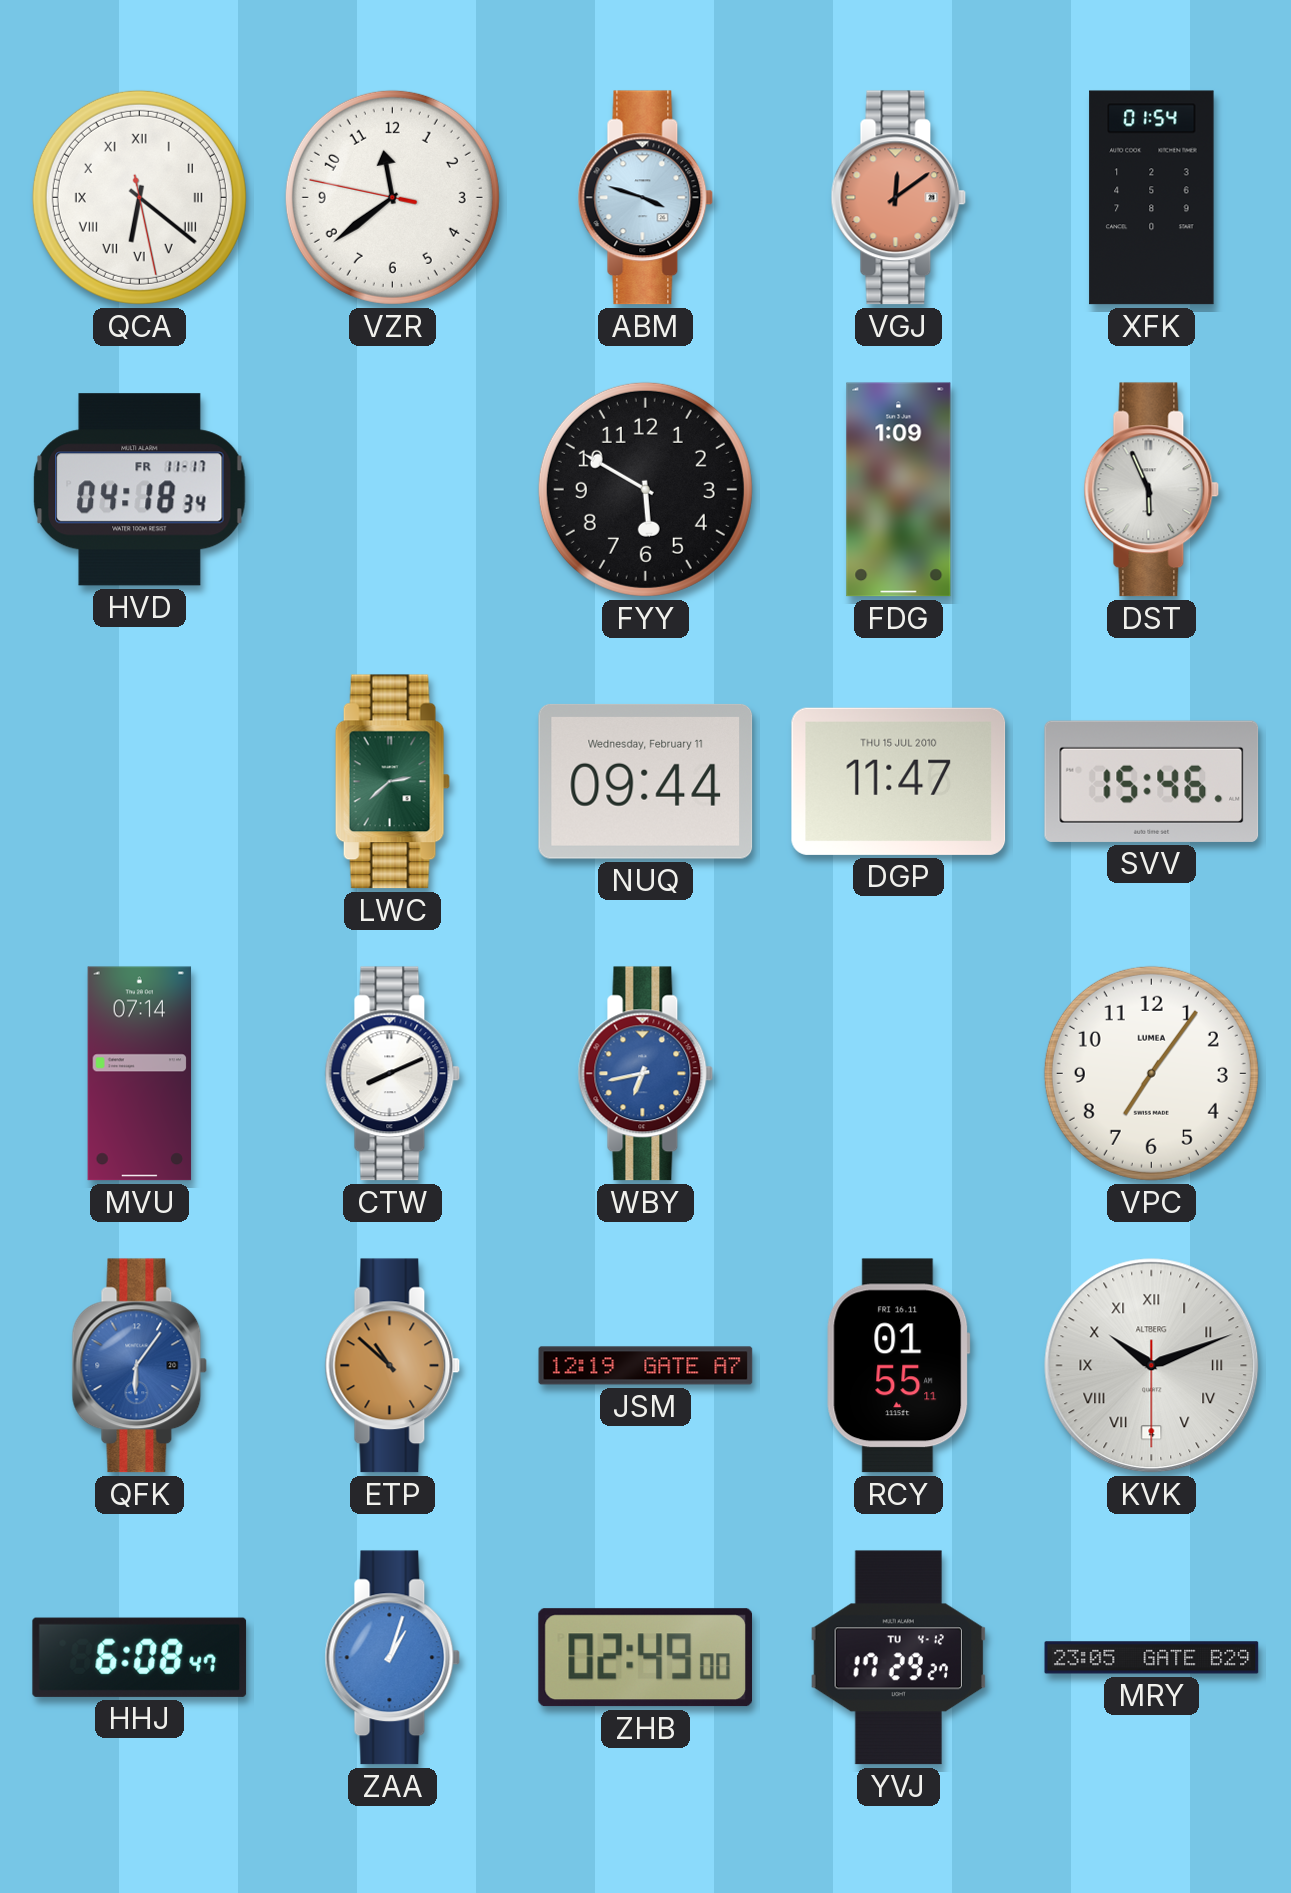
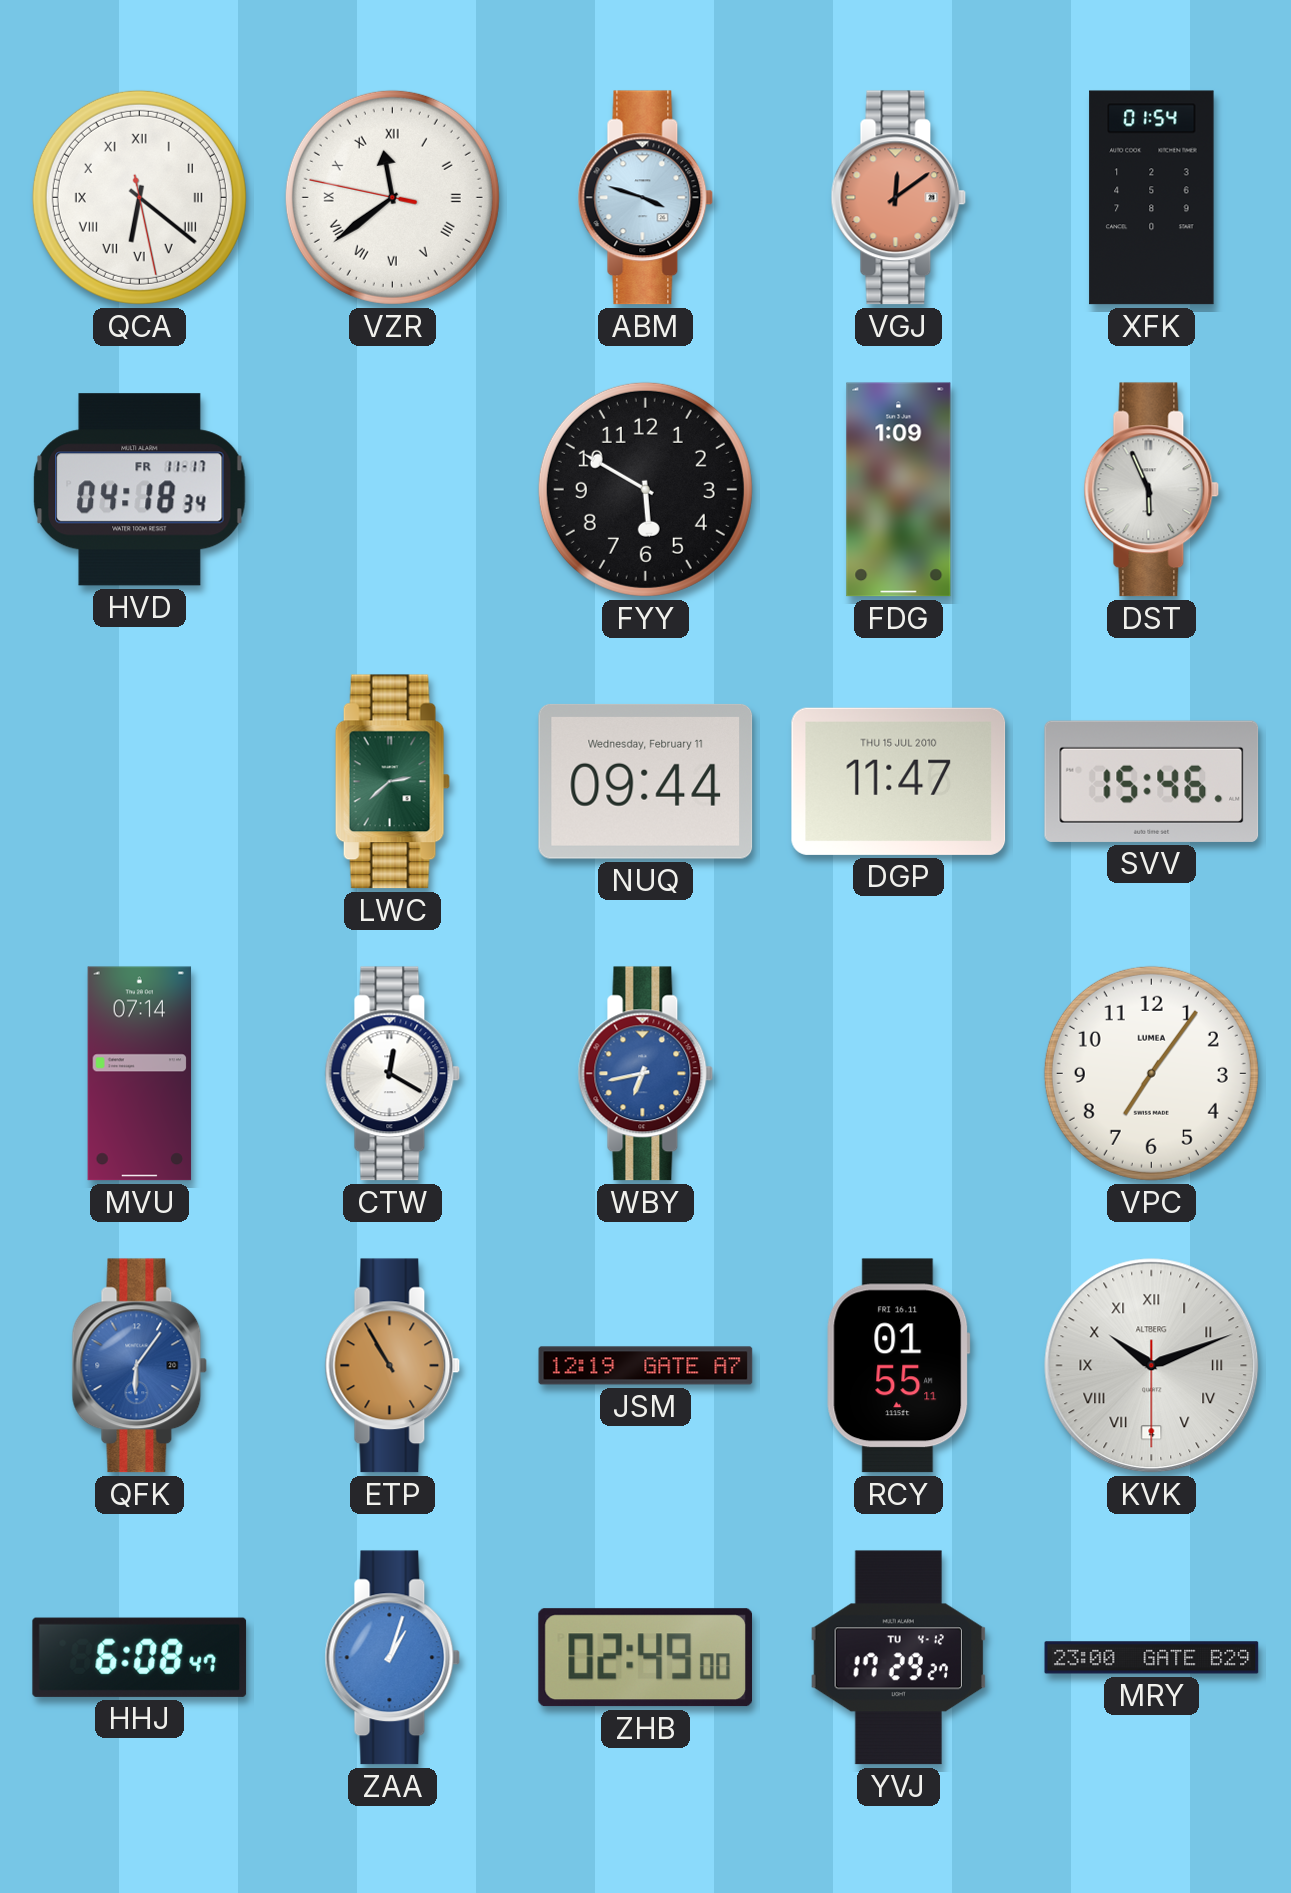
VZR numerals: Arabic -> Roman (392, 197)
CTW: 8:11 -> 12:20 (393, 1074)
ETP: 10:52 -> 10:55 (393, 1366)
MRY: 23:05 -> 23:00 (1152, 1658)
